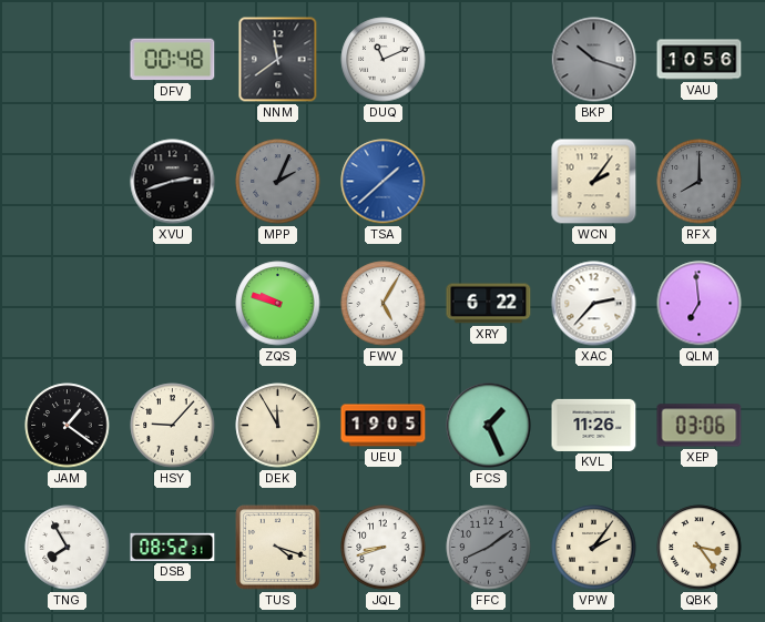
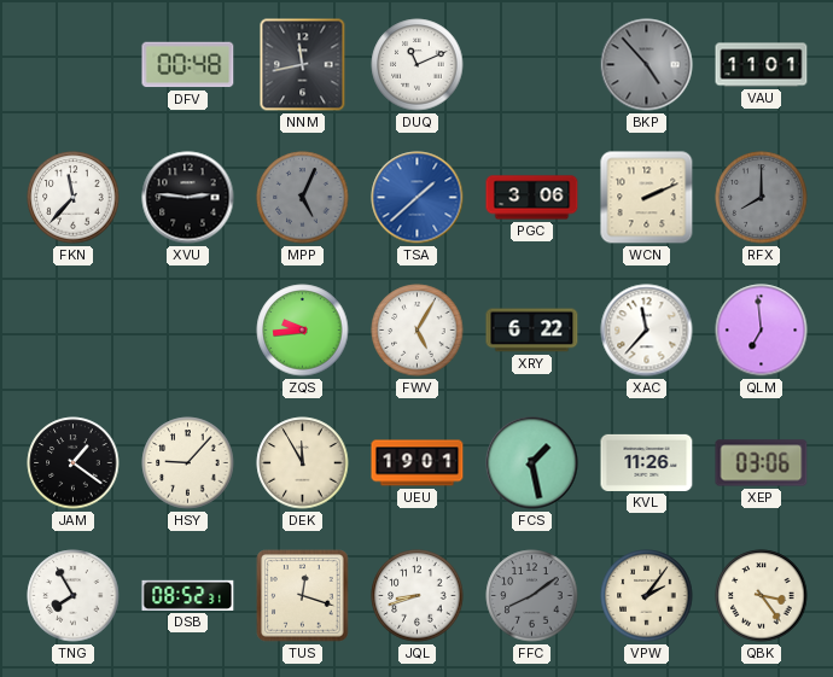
NNM: 11:39 -> 11:43 (303, 65)
BKP: 10:18 -> 4:53 (647, 65)
VAU: 10:56 -> 11:01 (762, 65)
FKN: none -> 11:37 (74, 198)
XVU: 2:42 -> 2:46 (188, 198)
MPP: 2:04 -> 5:04 (303, 198)
PGC: none -> 3:06 (532, 198)
WCN: 2:06 -> 2:11 (647, 198)
ZQS: 9:48 -> 9:44 (303, 331)
XAC: 2:37 -> 11:37 (647, 331)
UEU: 19:05 -> 19:01 (418, 463)
FCS: 1:26 -> 1:28 (532, 463)
TUS: 4:18 -> 12:18 (303, 596)
